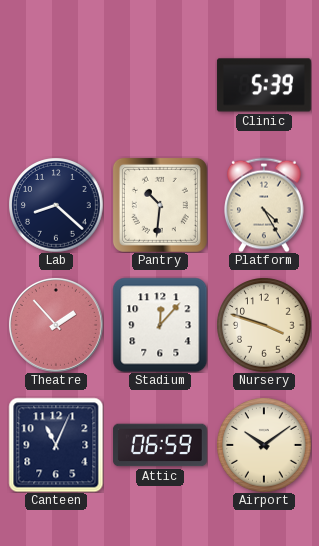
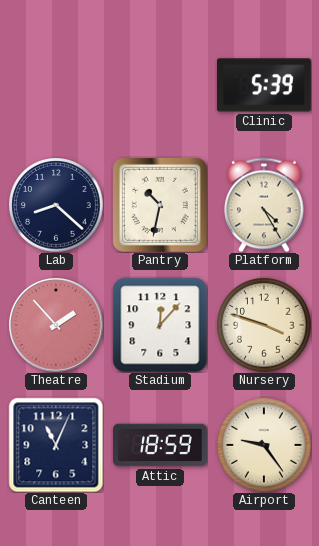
Pantry: 10:31 -> 10:32 (160, 205)
Attic: 06:59 -> 18:59 (160, 445)
Airport: 10:09 -> 9:24 (264, 445)
